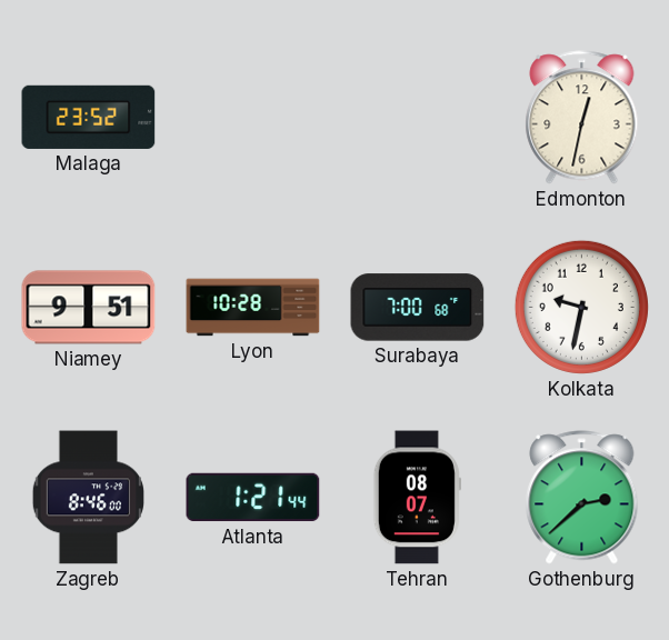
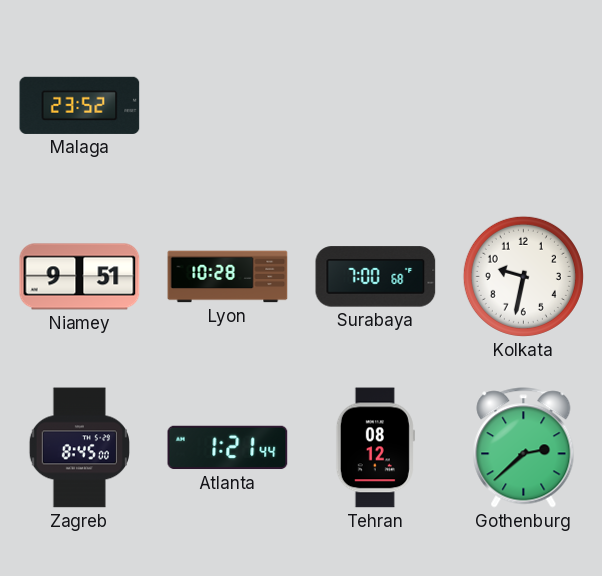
Edmonton: 12:32 -> none (582, 118)
Zagreb: 8:46 -> 8:45 (79, 448)
Tehran: 08:07 -> 08:12 (375, 448)
